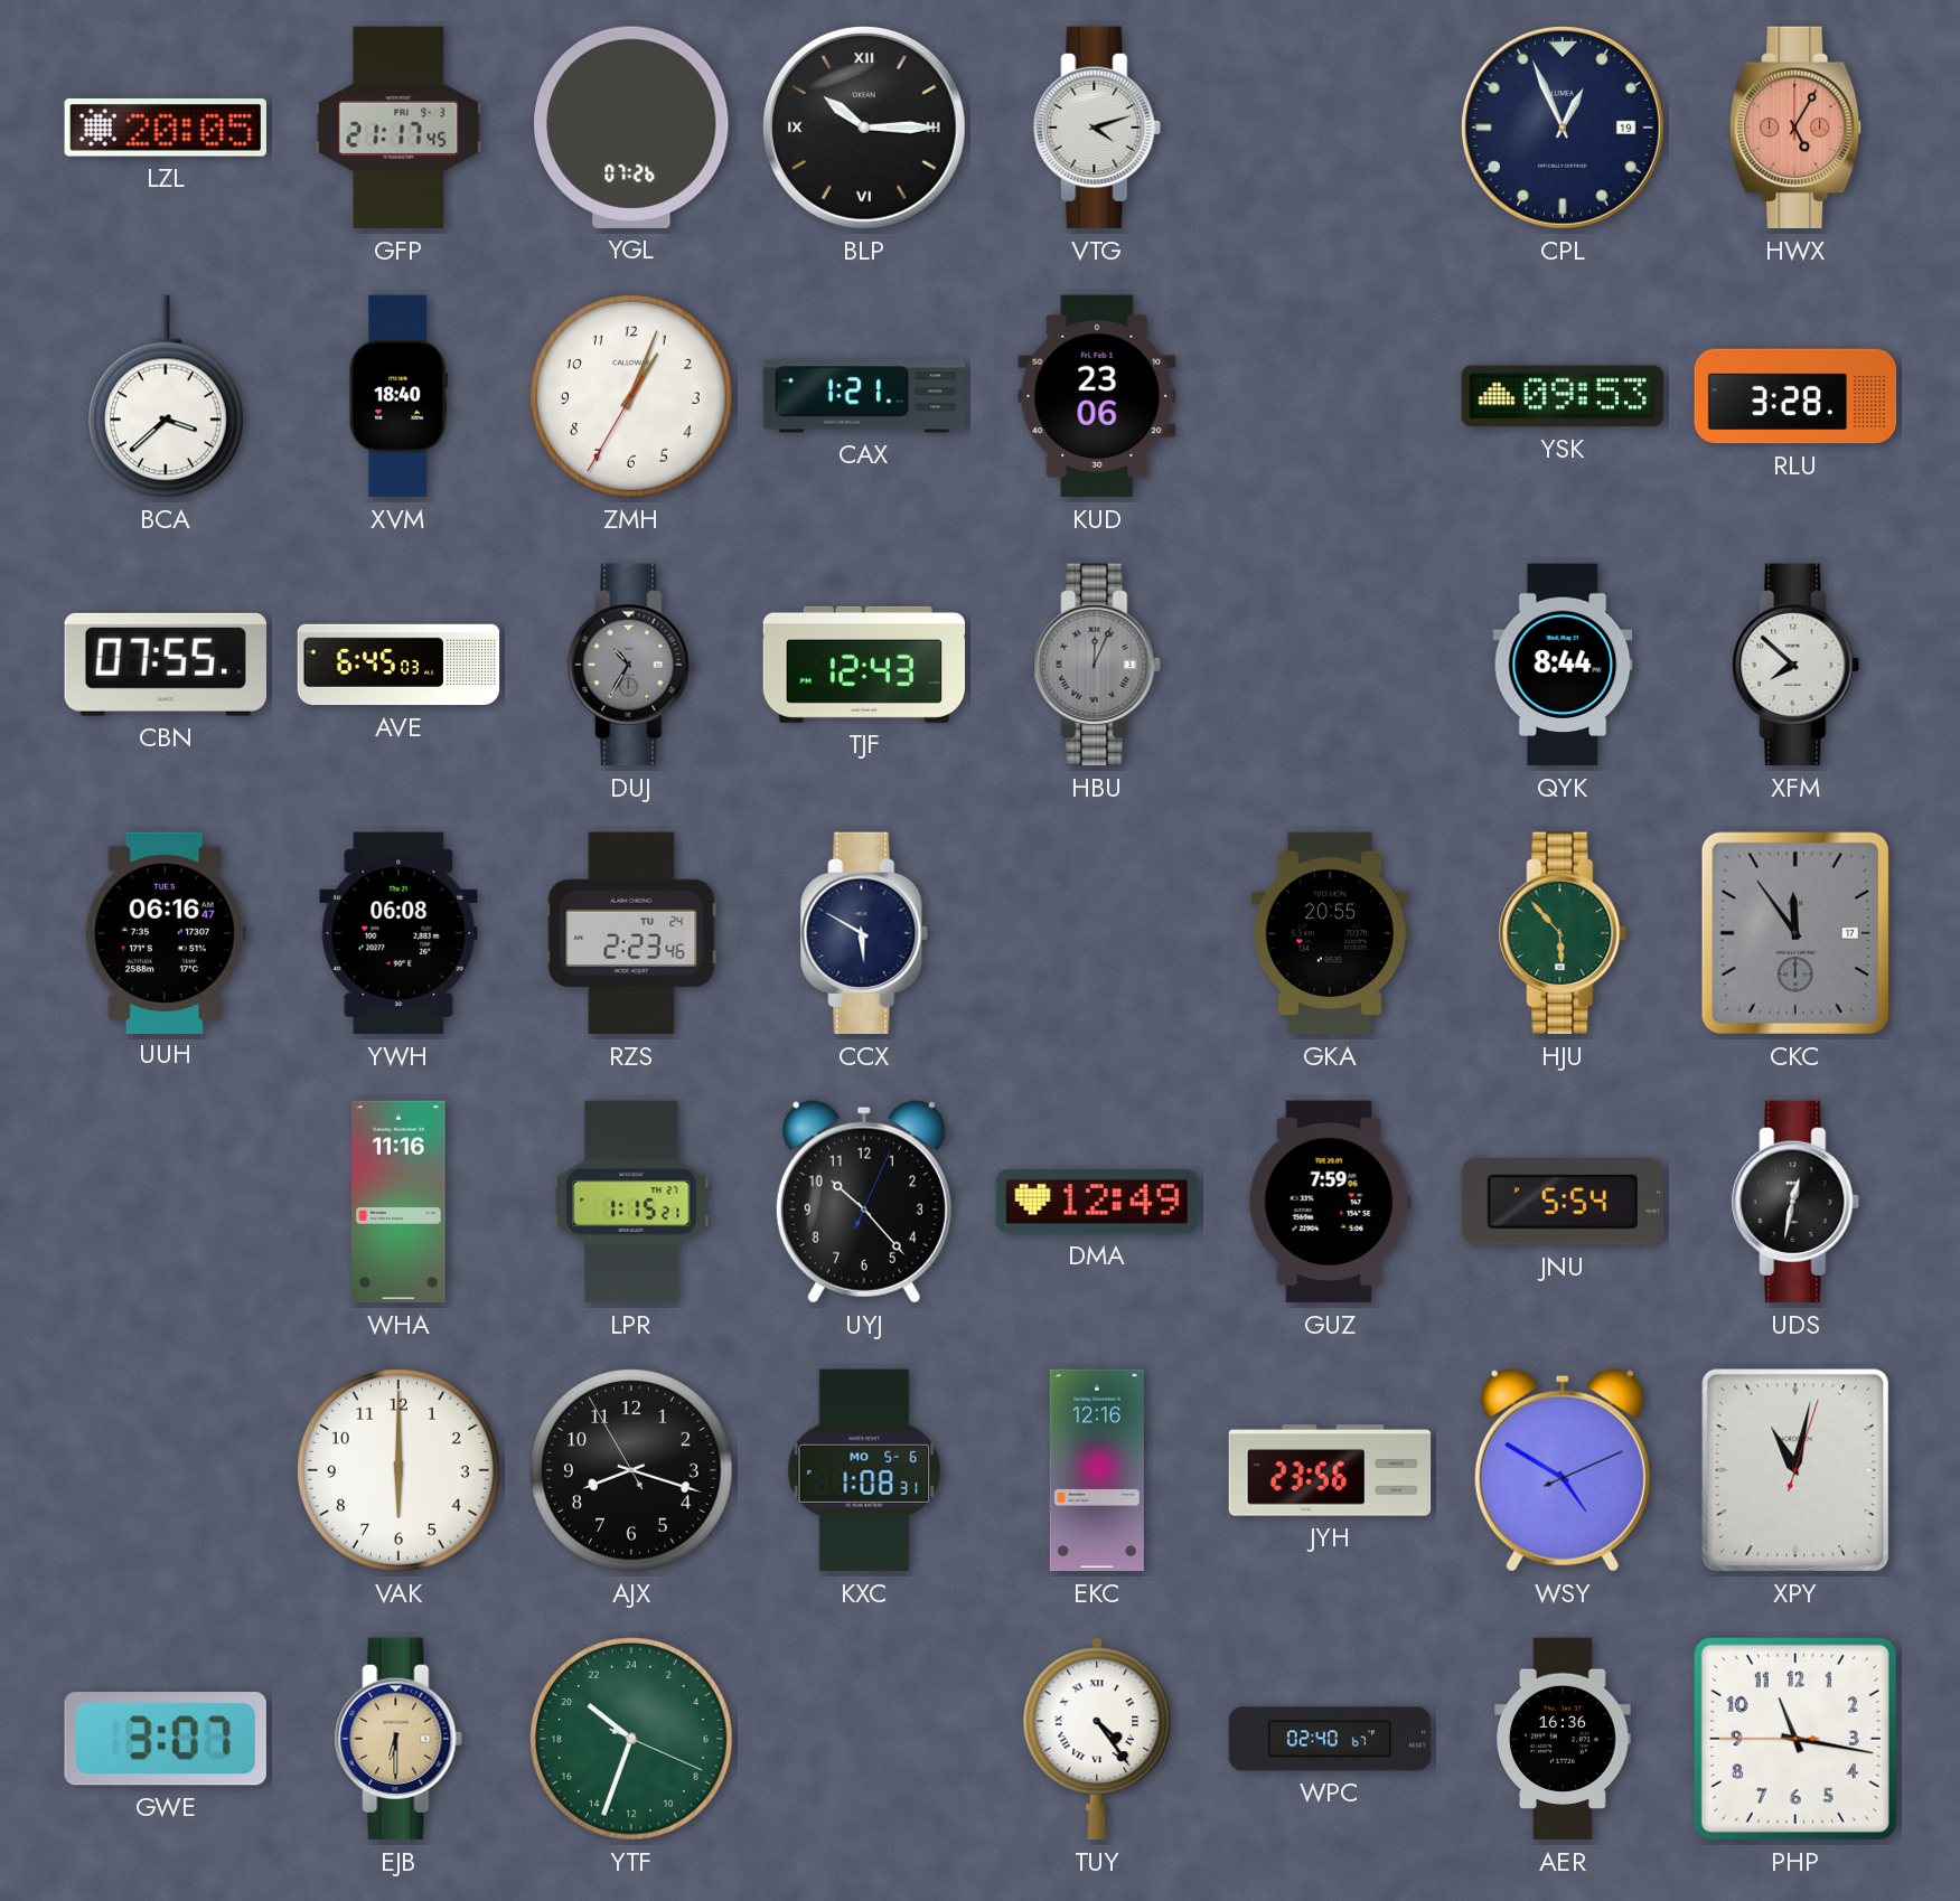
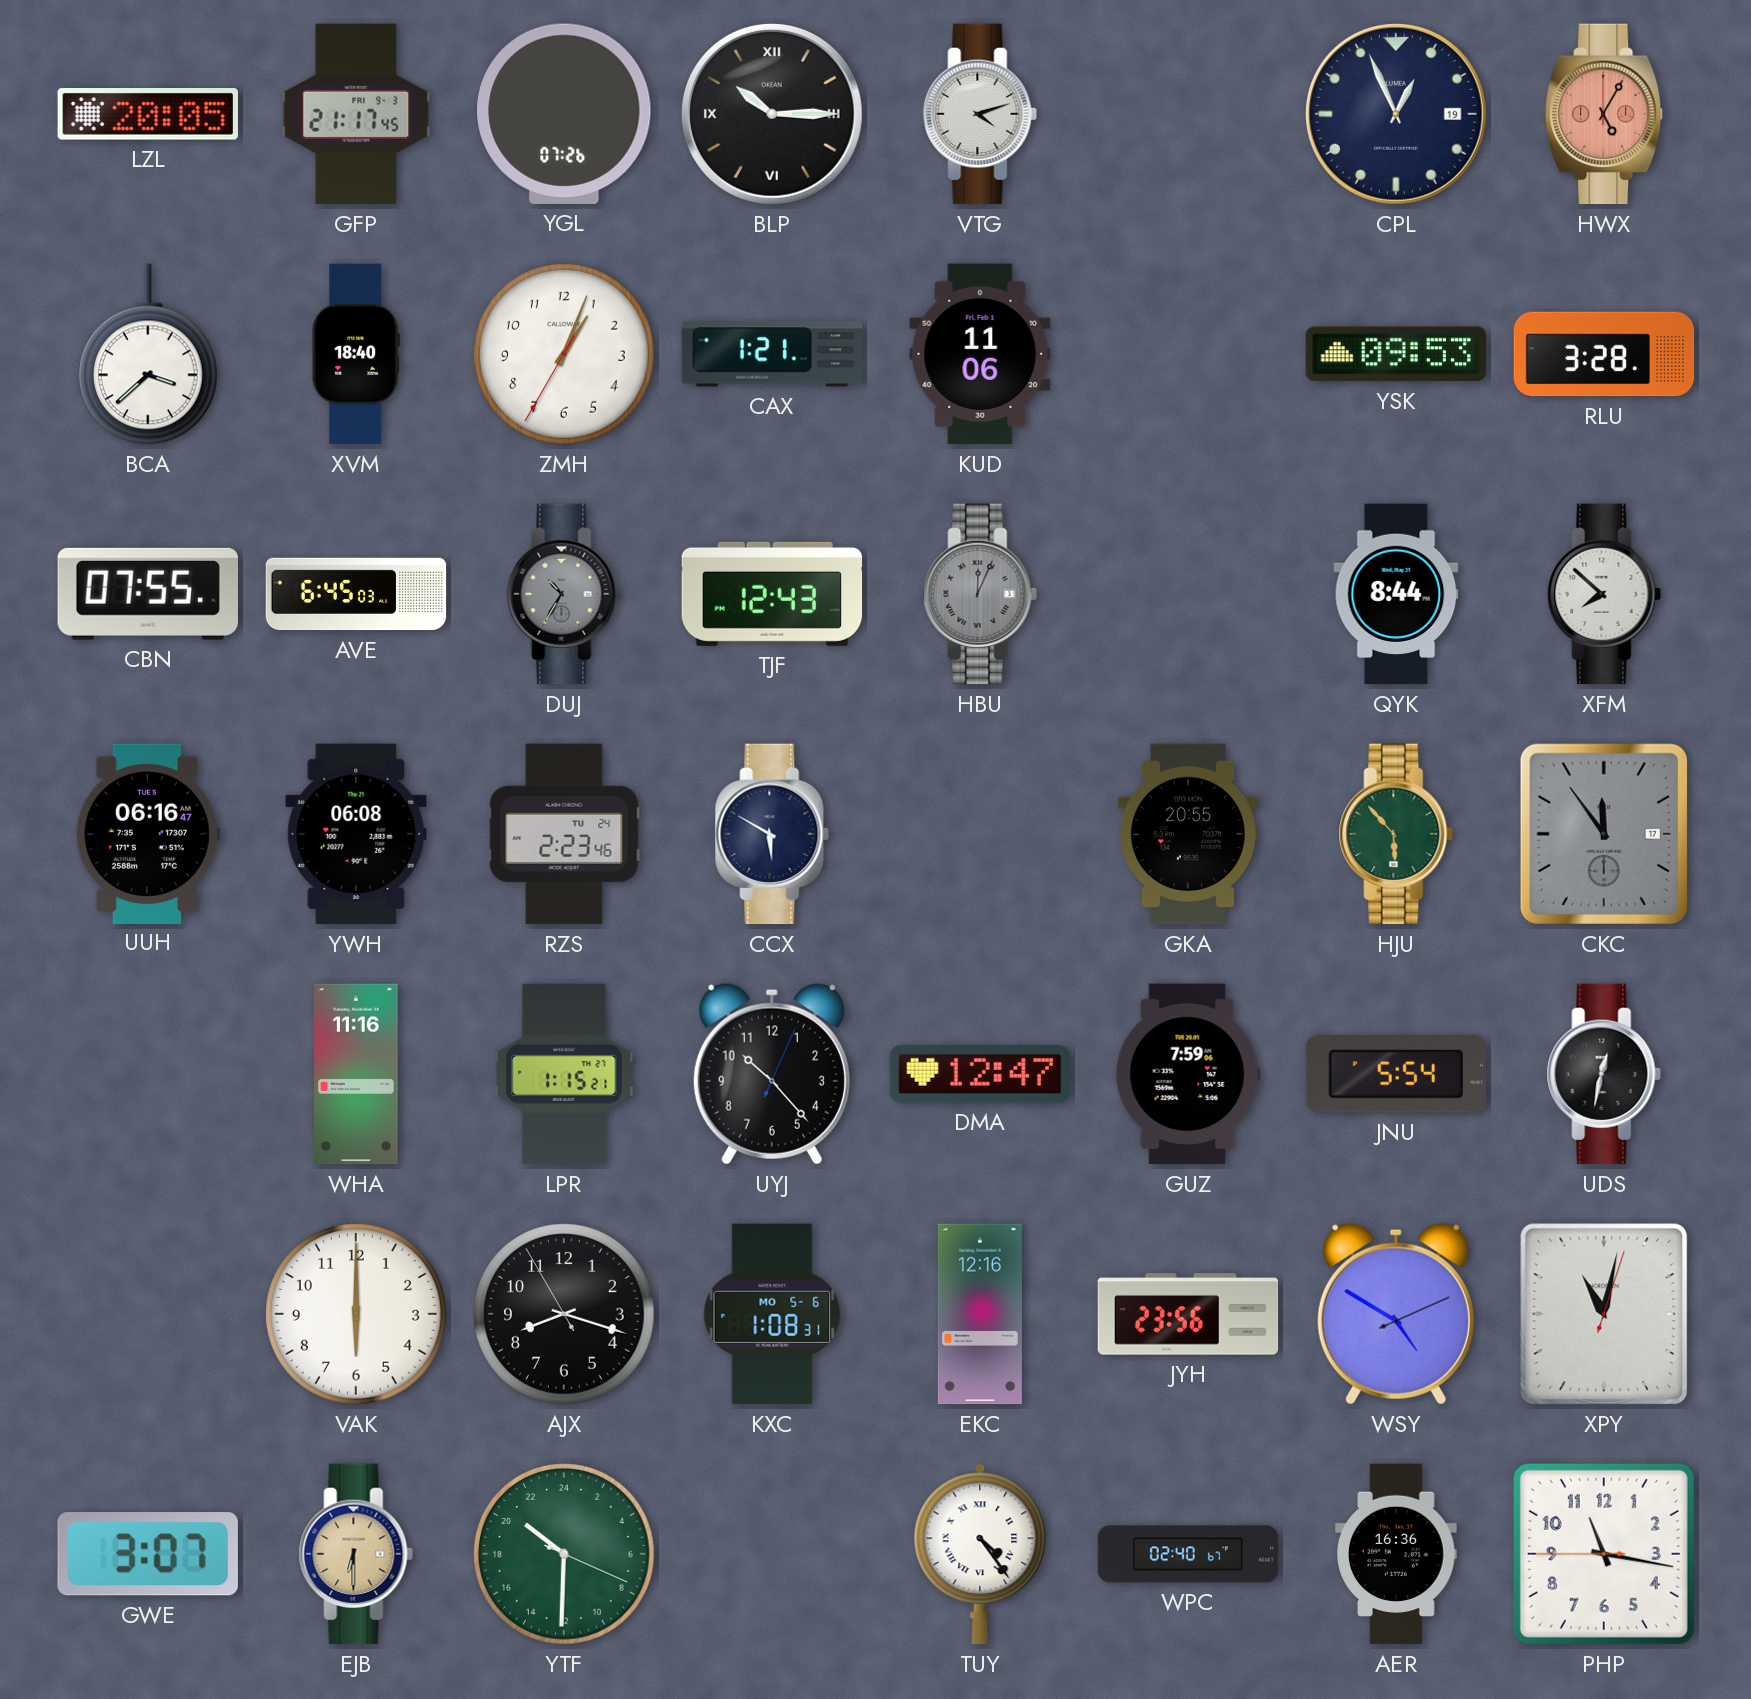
KUD: 23:06 -> 11:06 (980, 354)
DMA: 12:49 -> 12:47 (979, 1074)
YTF: 20:33 -> 20:30 (565, 1555)
